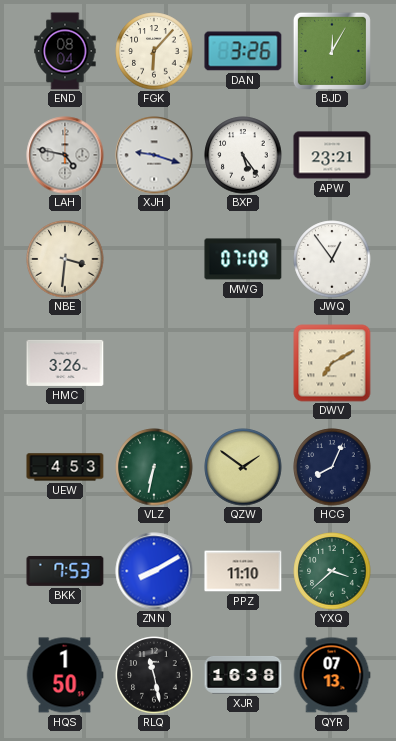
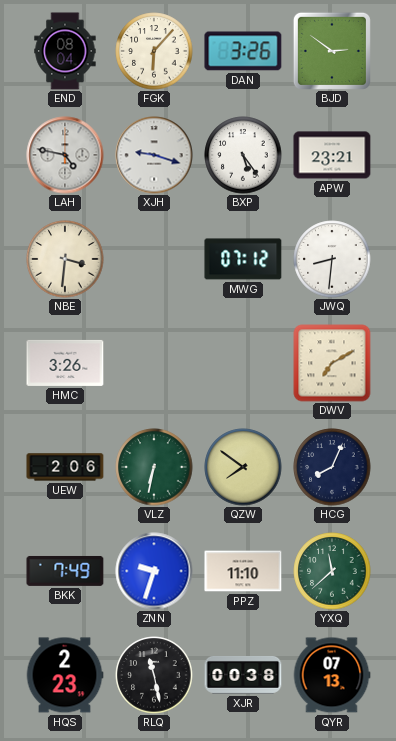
BJD: 12:05 -> 2:51 (332, 51)
MWG: 07:09 -> 07:12 (243, 259)
JWQ: 12:54 -> 8:31 (332, 259)
UEW: 4:53 -> 2:06 (65, 467)
QZW: 1:51 -> 7:51 (243, 467)
BKK: 7:53 -> 7:49 (65, 571)
ZNN: 8:10 -> 9:33 (154, 571)
YXQ: 3:38 -> 11:38 (332, 571)
HQS: 1:50 -> 2:23 (65, 675)
XJR: 16:38 -> 00:38 (243, 676)
